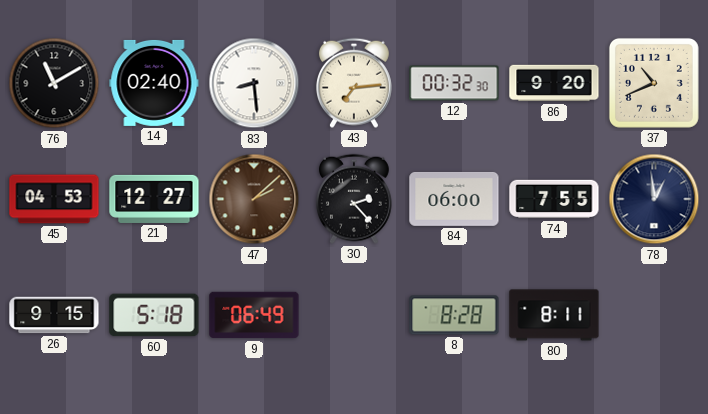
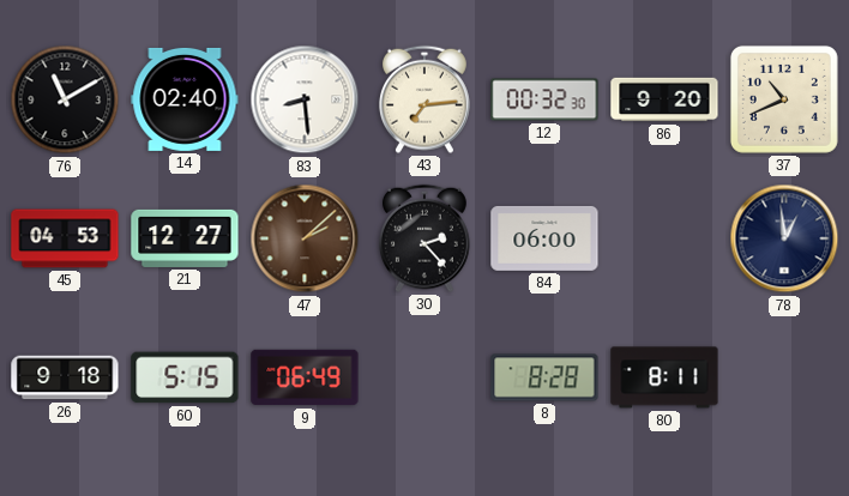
74: 7:55 -> none (554, 199)
26: 9:15 -> 9:18 (65, 377)
60: 5:18 -> 5:15 (185, 377)
